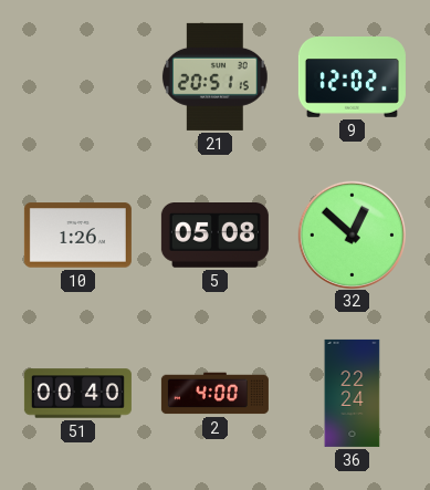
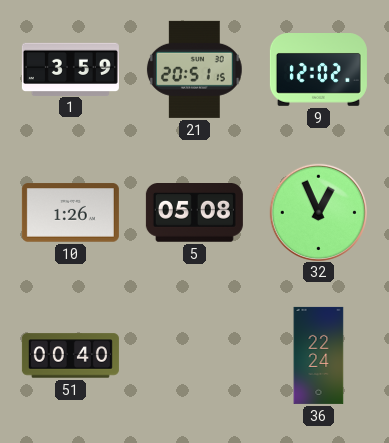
1: none -> 3:59 (70, 69)
32: 12:52 -> 12:56 (318, 212)
2: 4:00 -> none (214, 394)
